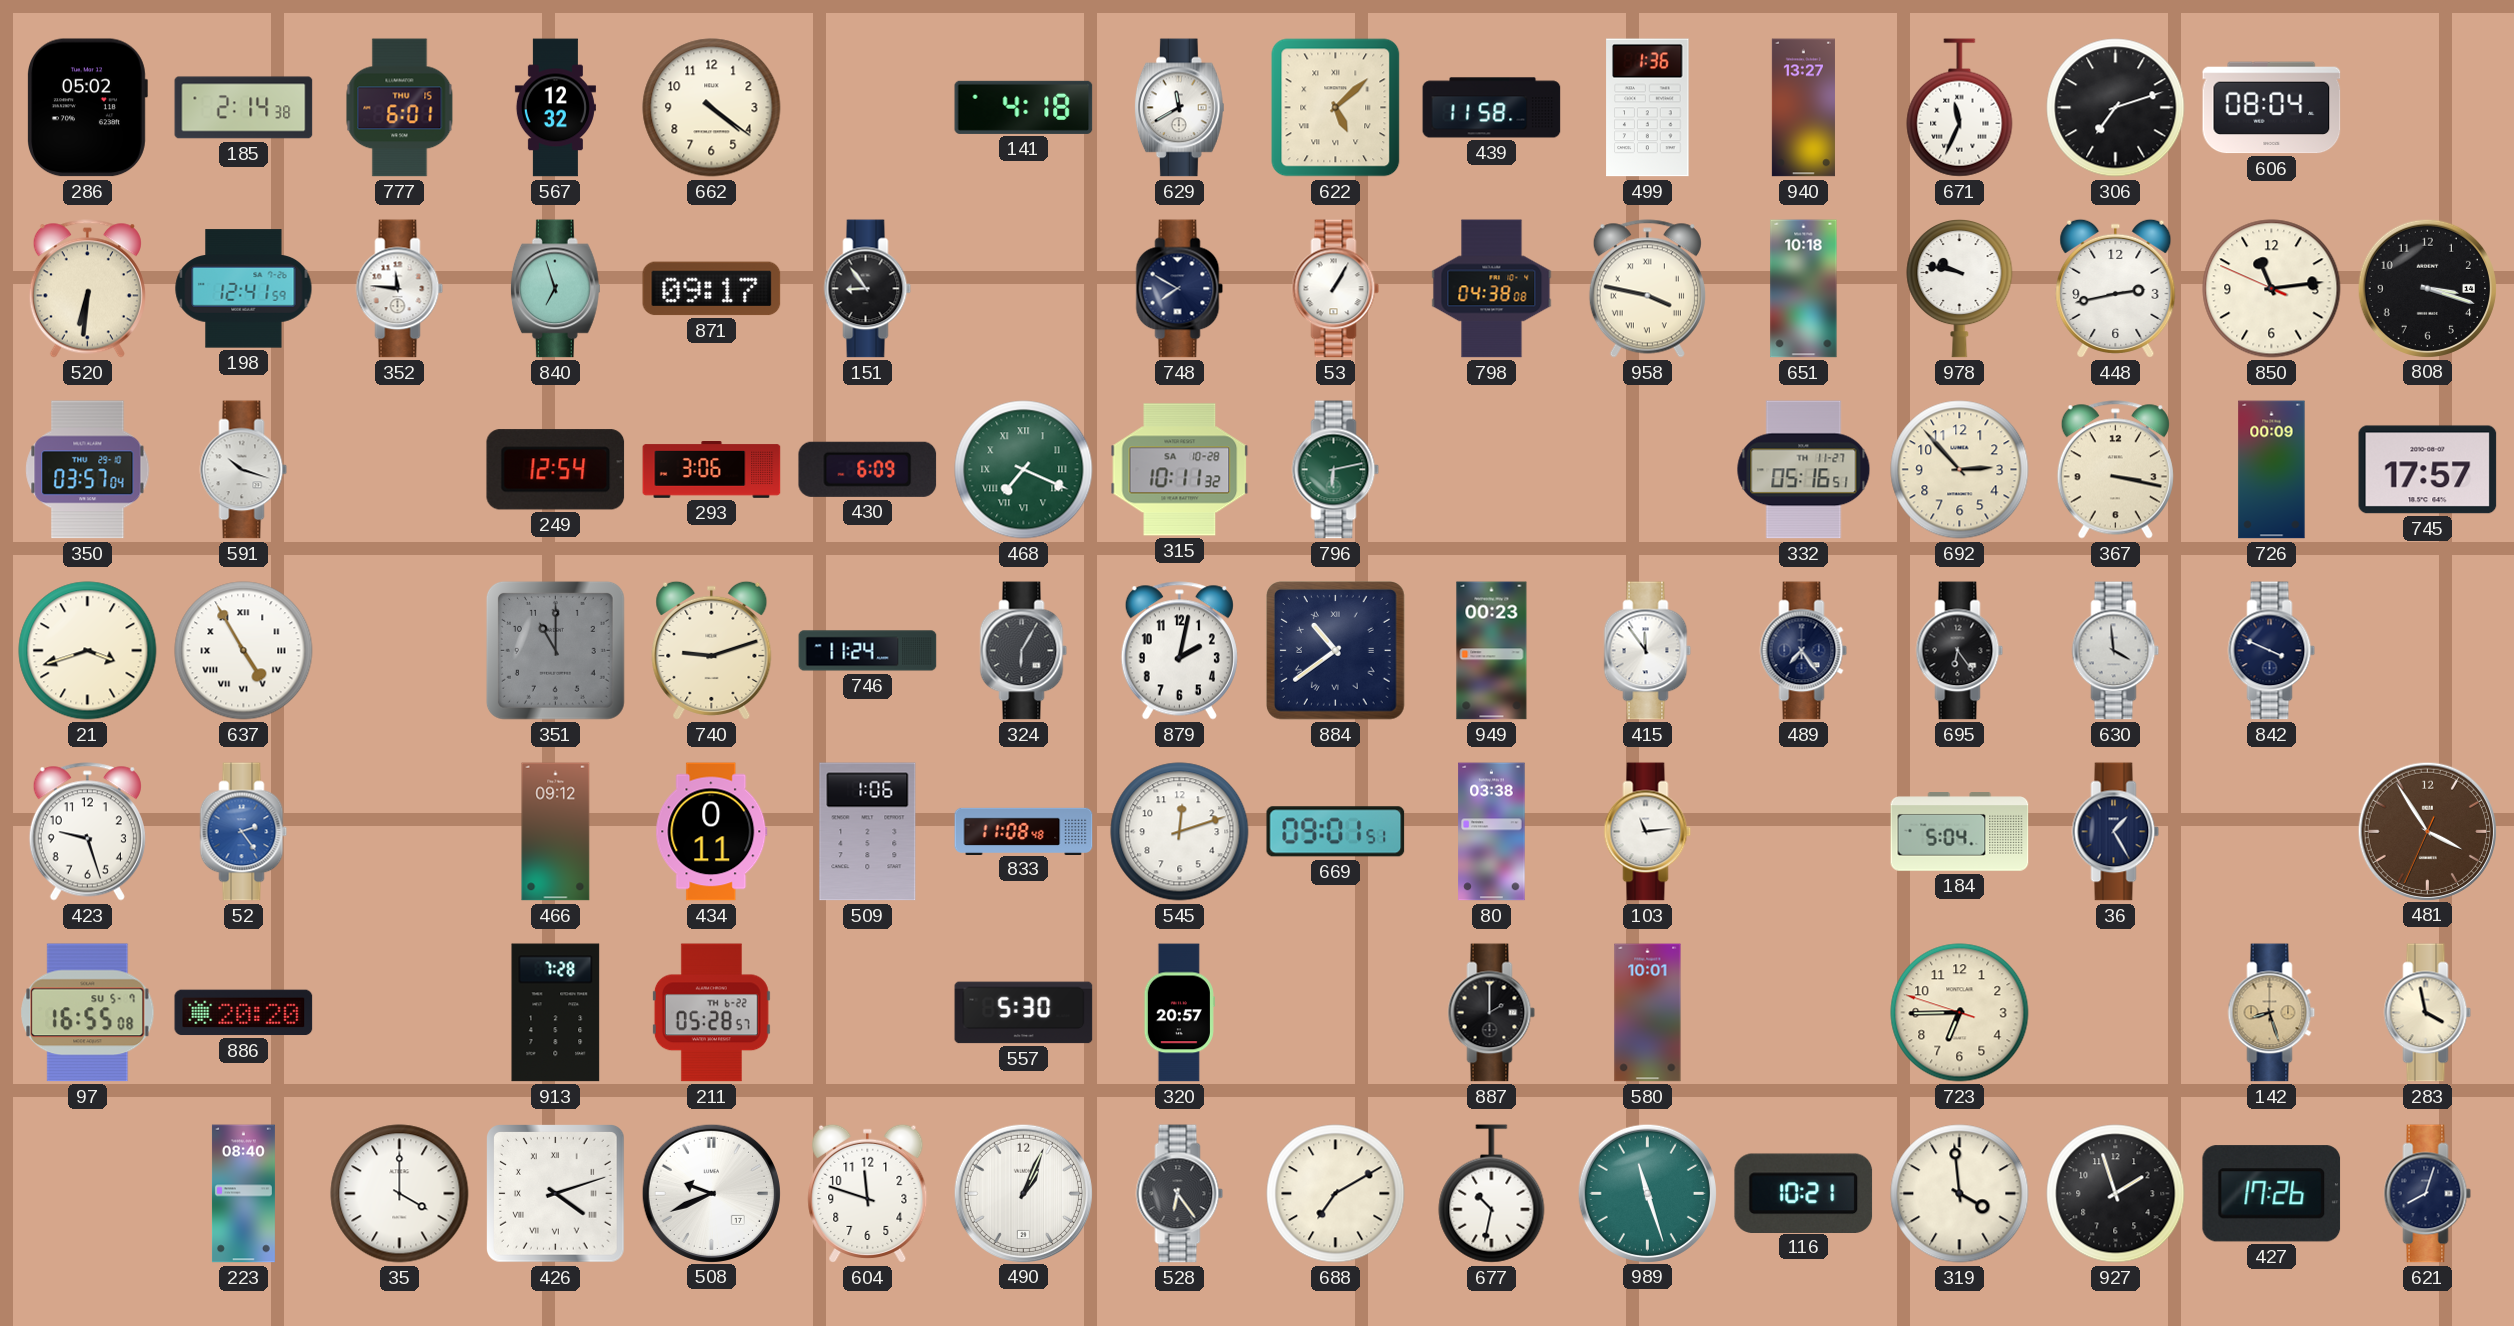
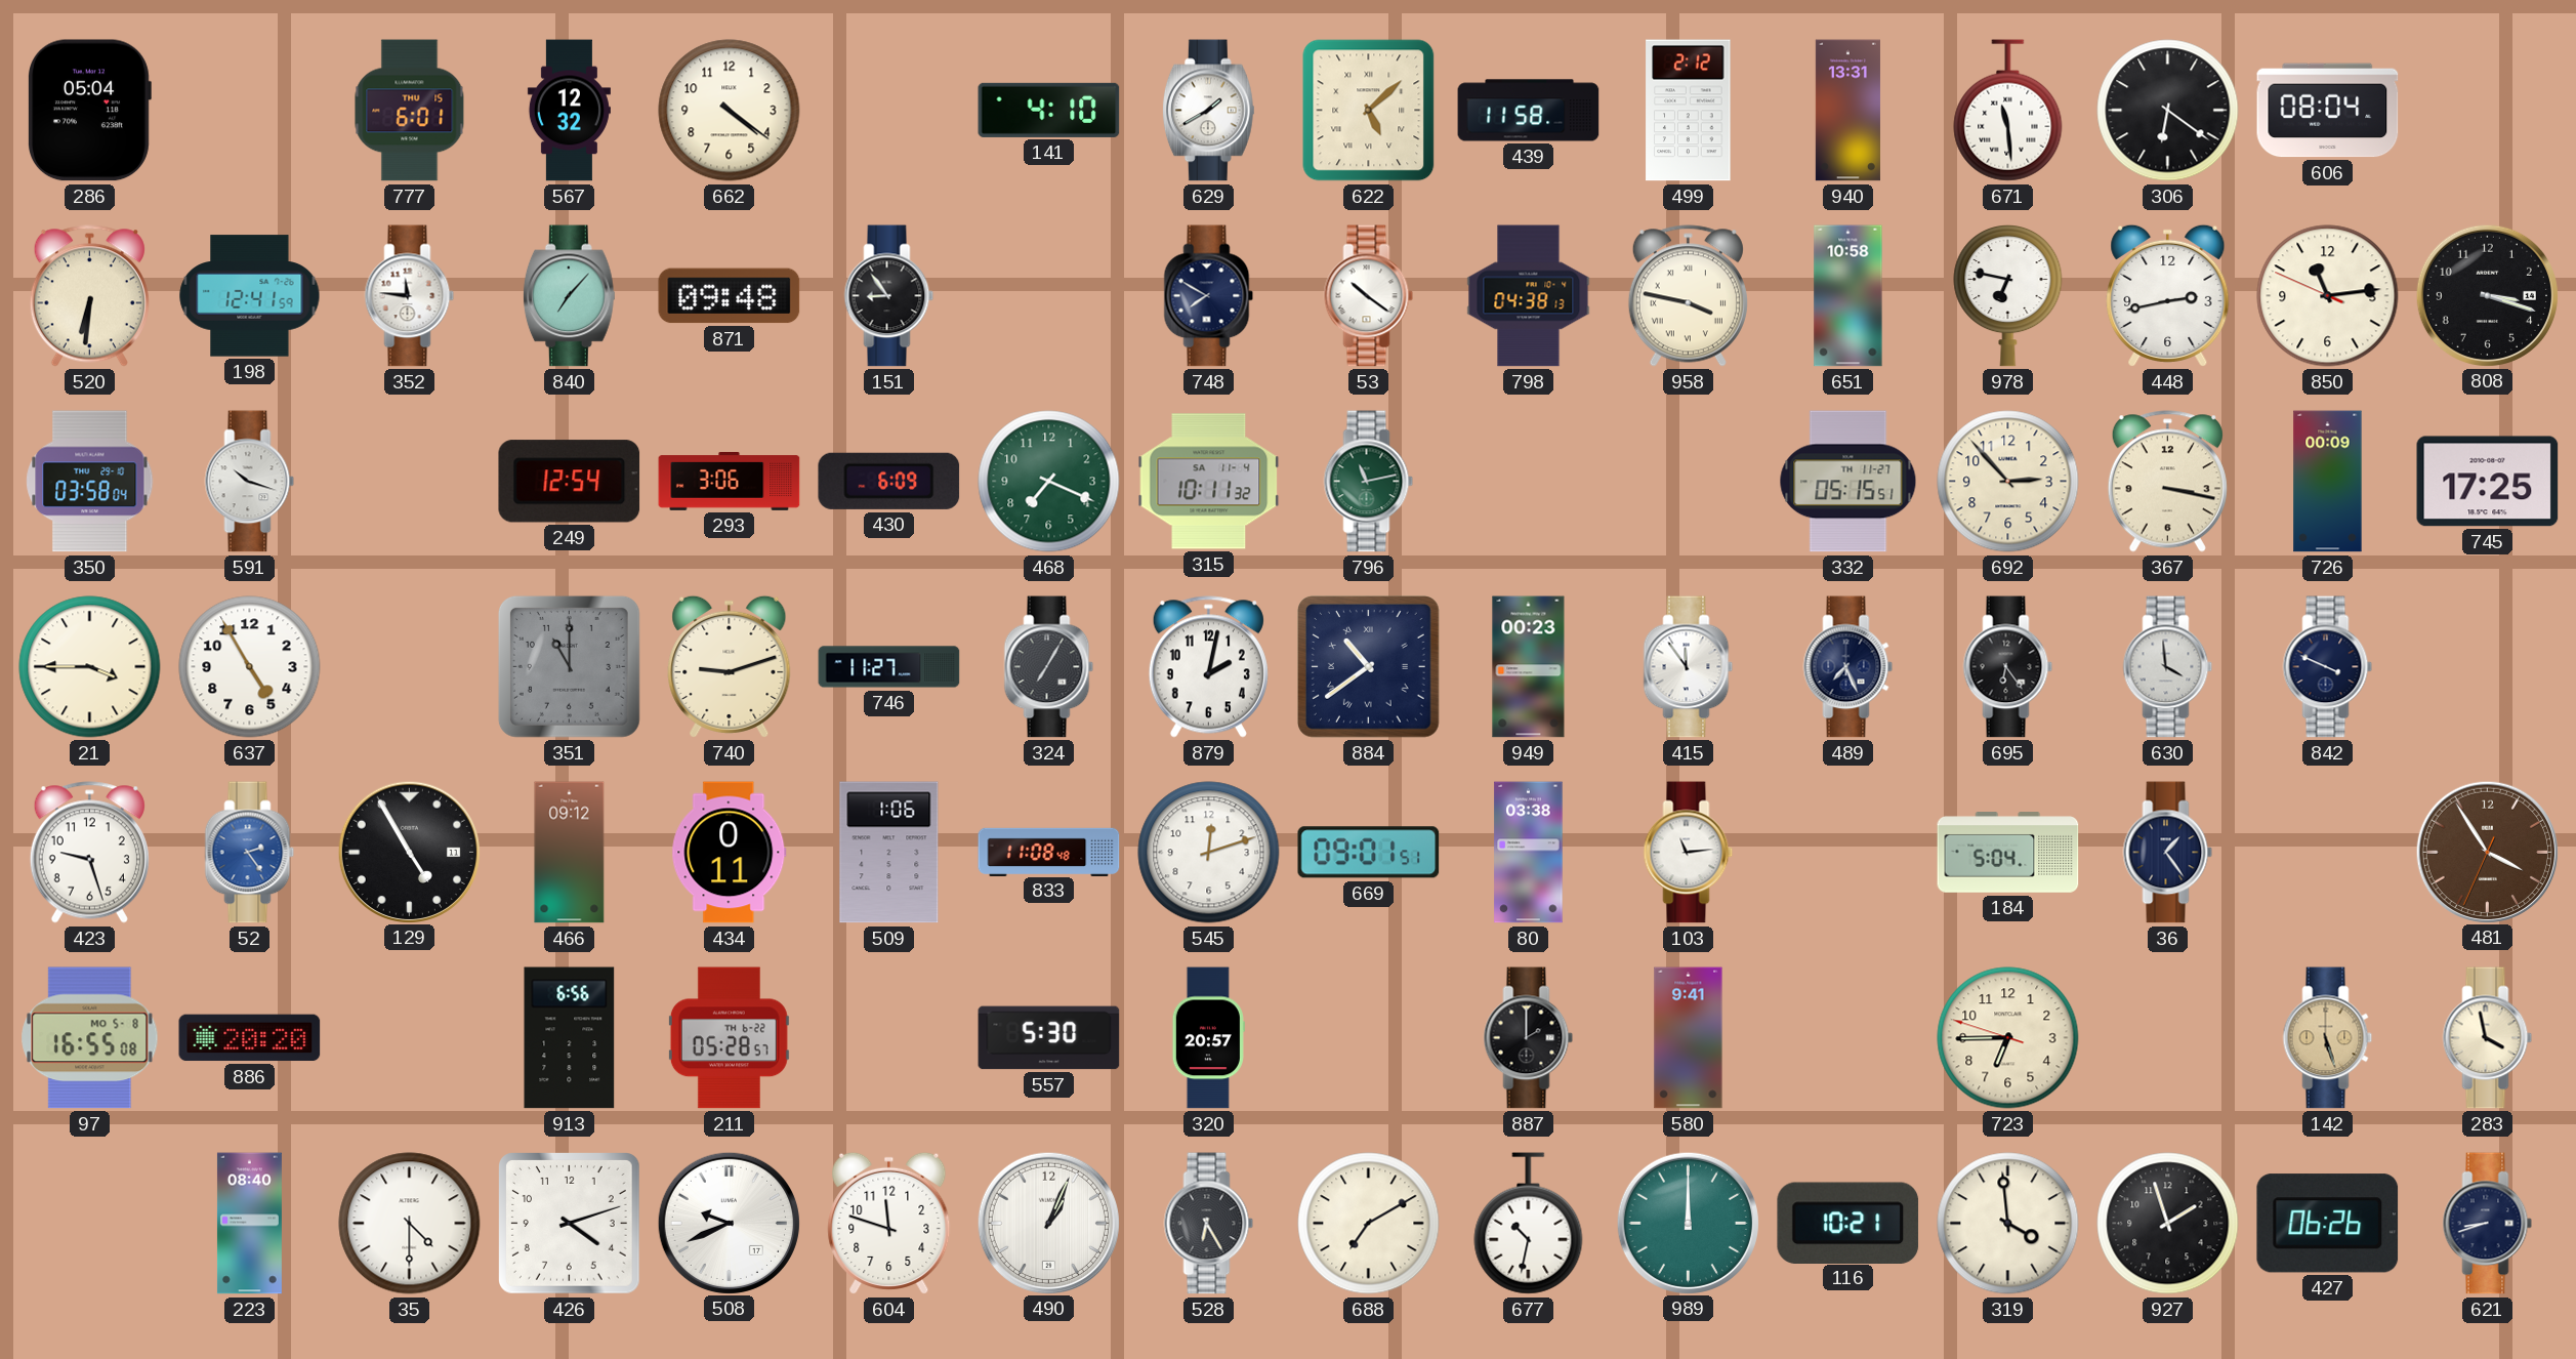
286: 05:02 -> 05:04 (90, 111)
185: 2:14 -> none (244, 108)
141: 4:18 -> 4:10 (1049, 110)
629: 11:40 -> 1:40 (1208, 111)
499: 1:36 -> 2:12 (1689, 111)
940: 13:27 -> 13:31 (1847, 111)
671: 11:34 -> 11:29 (2008, 111)
306: 7:12 -> 6:21 (2168, 111)
840: 6:57 -> 7:07 (569, 296)
871: 09:17 -> 09:48 (730, 296)
53: 1:05 -> 10:21 (1369, 296)
798: 04:38:08 -> 04:38:13 (1529, 296)
651: 10:18 -> 10:58 (1848, 296)
978: 9:47 -> 6:47 (2008, 296)
350: 03:57 -> 03:58 (90, 482)
468 numerals: Roman -> Arabic (1049, 482)
315 date: SA 10-28 -> SA 11-4 (1209, 482)
796: 6:13 -> 11:13 (1369, 482)
332: 05:16 -> 05:15 (1848, 482)
745: 17:57 -> 17:25 (2488, 482)
21: 3:42 -> 3:45 (90, 667)
637 numerals: Roman -> Arabic (250, 667)
746: 11:24 -> 11:27 (889, 667)
324: 6:05 -> 7:05 (1049, 667)
489: 7:24 -> 7:26 (1848, 667)
129: none -> 4:55 (409, 852)
36: 1:25 -> 1:24 (2168, 853)
97 date: SU 5-7 -> MO 5-8 (90, 1038)
913: 7:28 -> 6:56 (570, 1038)
580: 10:01 -> 9:41 (1689, 1038)
142: 8:27 -> 5:27 (2328, 1038)
35: 4:00 -> 4:30 (410, 1224)
426 numerals: Roman -> Arabic (570, 1224)
528: 6:24 -> 6:25 (1209, 1224)
989: 11:27 -> 12:00 (1688, 1223)
427: 17:26 -> 06:26 (2328, 1224)
621: 8:03 -> 8:42 (2488, 1224)
